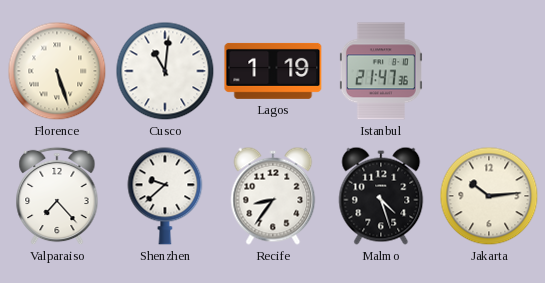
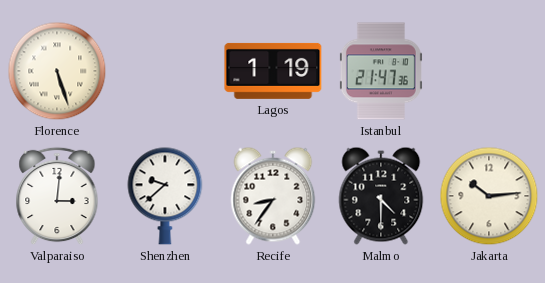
Cusco: 11:01 -> none (165, 71)
Valparaiso: 7:23 -> 3:01 (57, 196)
Malmo: 4:27 -> 4:30 (381, 196)
